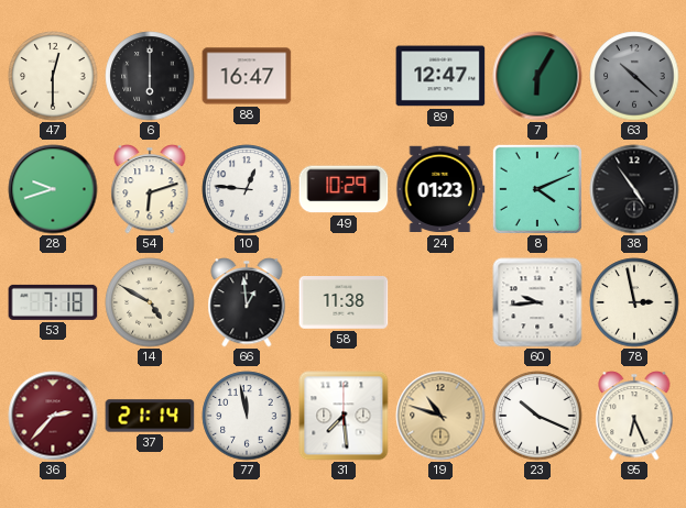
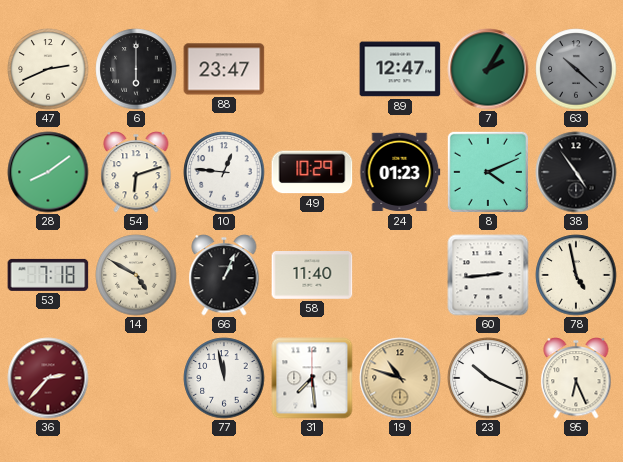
47: 12:30 -> 2:41 (48, 69)
88: 16:47 -> 23:47 (224, 69)
7: 6:05 -> 2:05 (488, 69)
28: 9:42 -> 8:09 (48, 172)
66: 12:59 -> 1:04 (224, 275)
58: 11:38 -> 11:40 (312, 276)
60: 9:44 -> 2:44 (488, 275)
78: 2:58 -> 4:58 (576, 275)
37: 21:14 -> none (150, 416)
